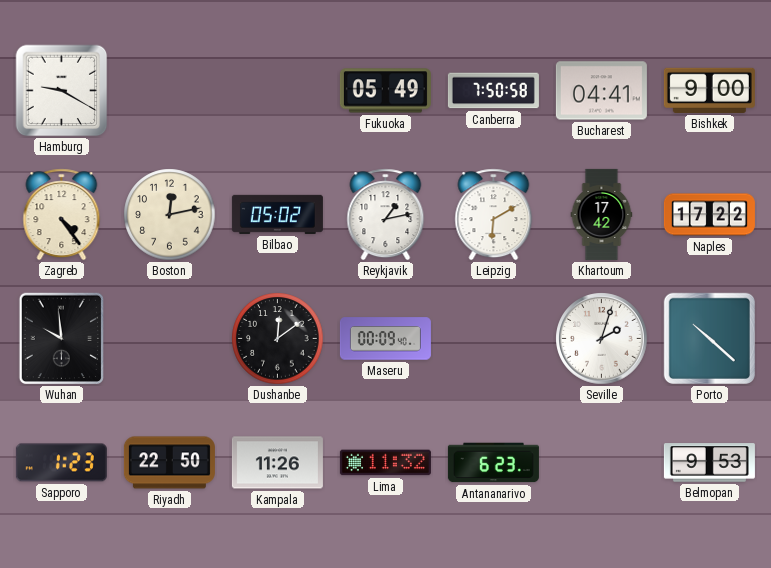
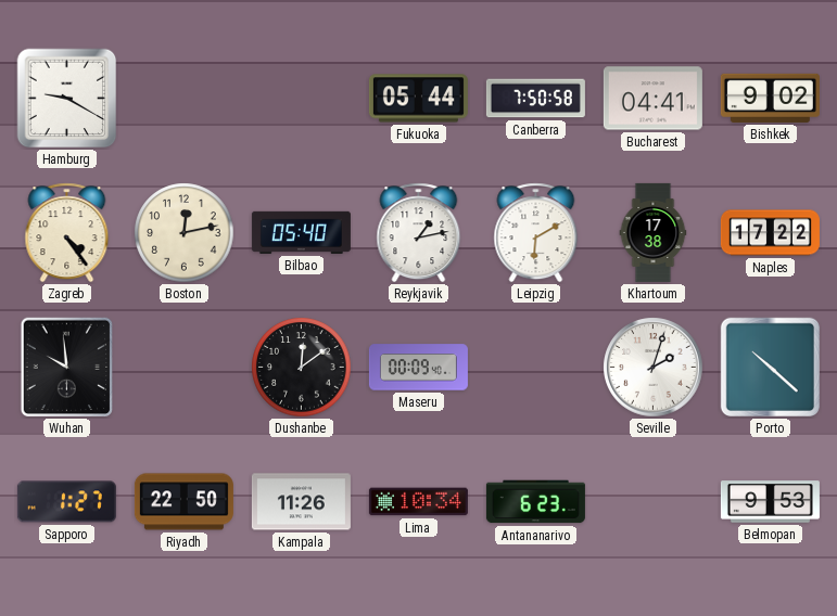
Fukuoka: 05:49 -> 05:44 (418, 99)
Bishkek: 9:00 -> 9:02 (770, 98)
Bilbao: 05:02 -> 05:40 (301, 232)
Khartoum: 17:42 -> 17:38 (654, 232)
Sapporo: 1:23 -> 1:27 (66, 502)
Lima: 11:32 -> 10:34 (418, 502)
